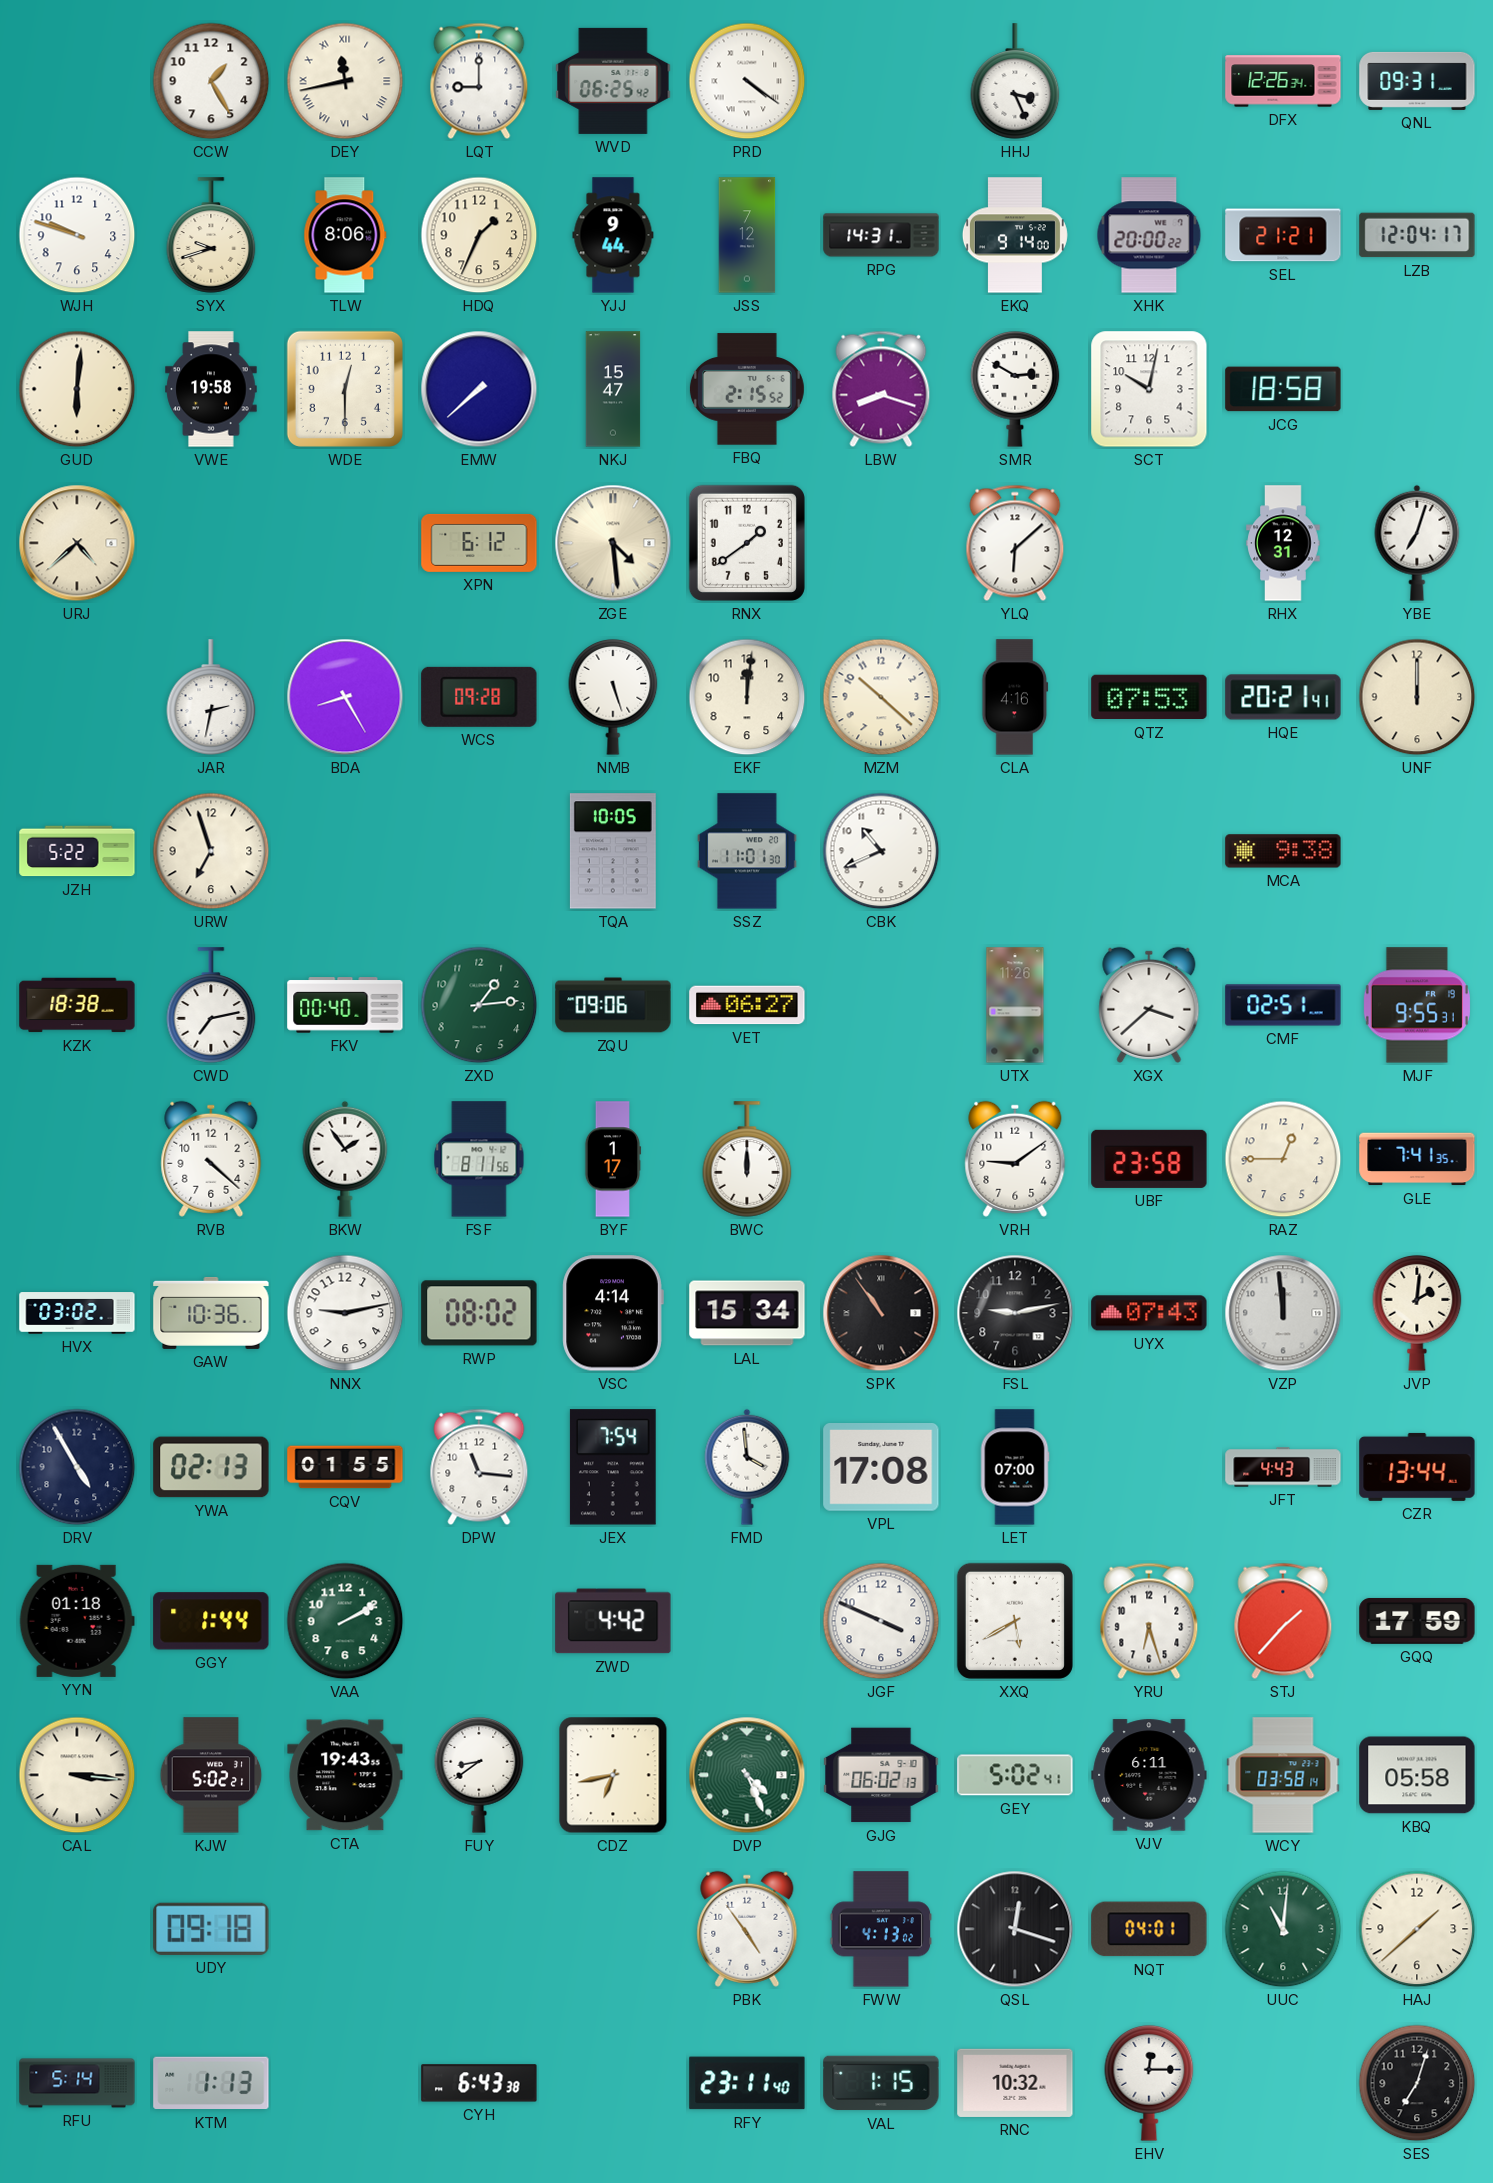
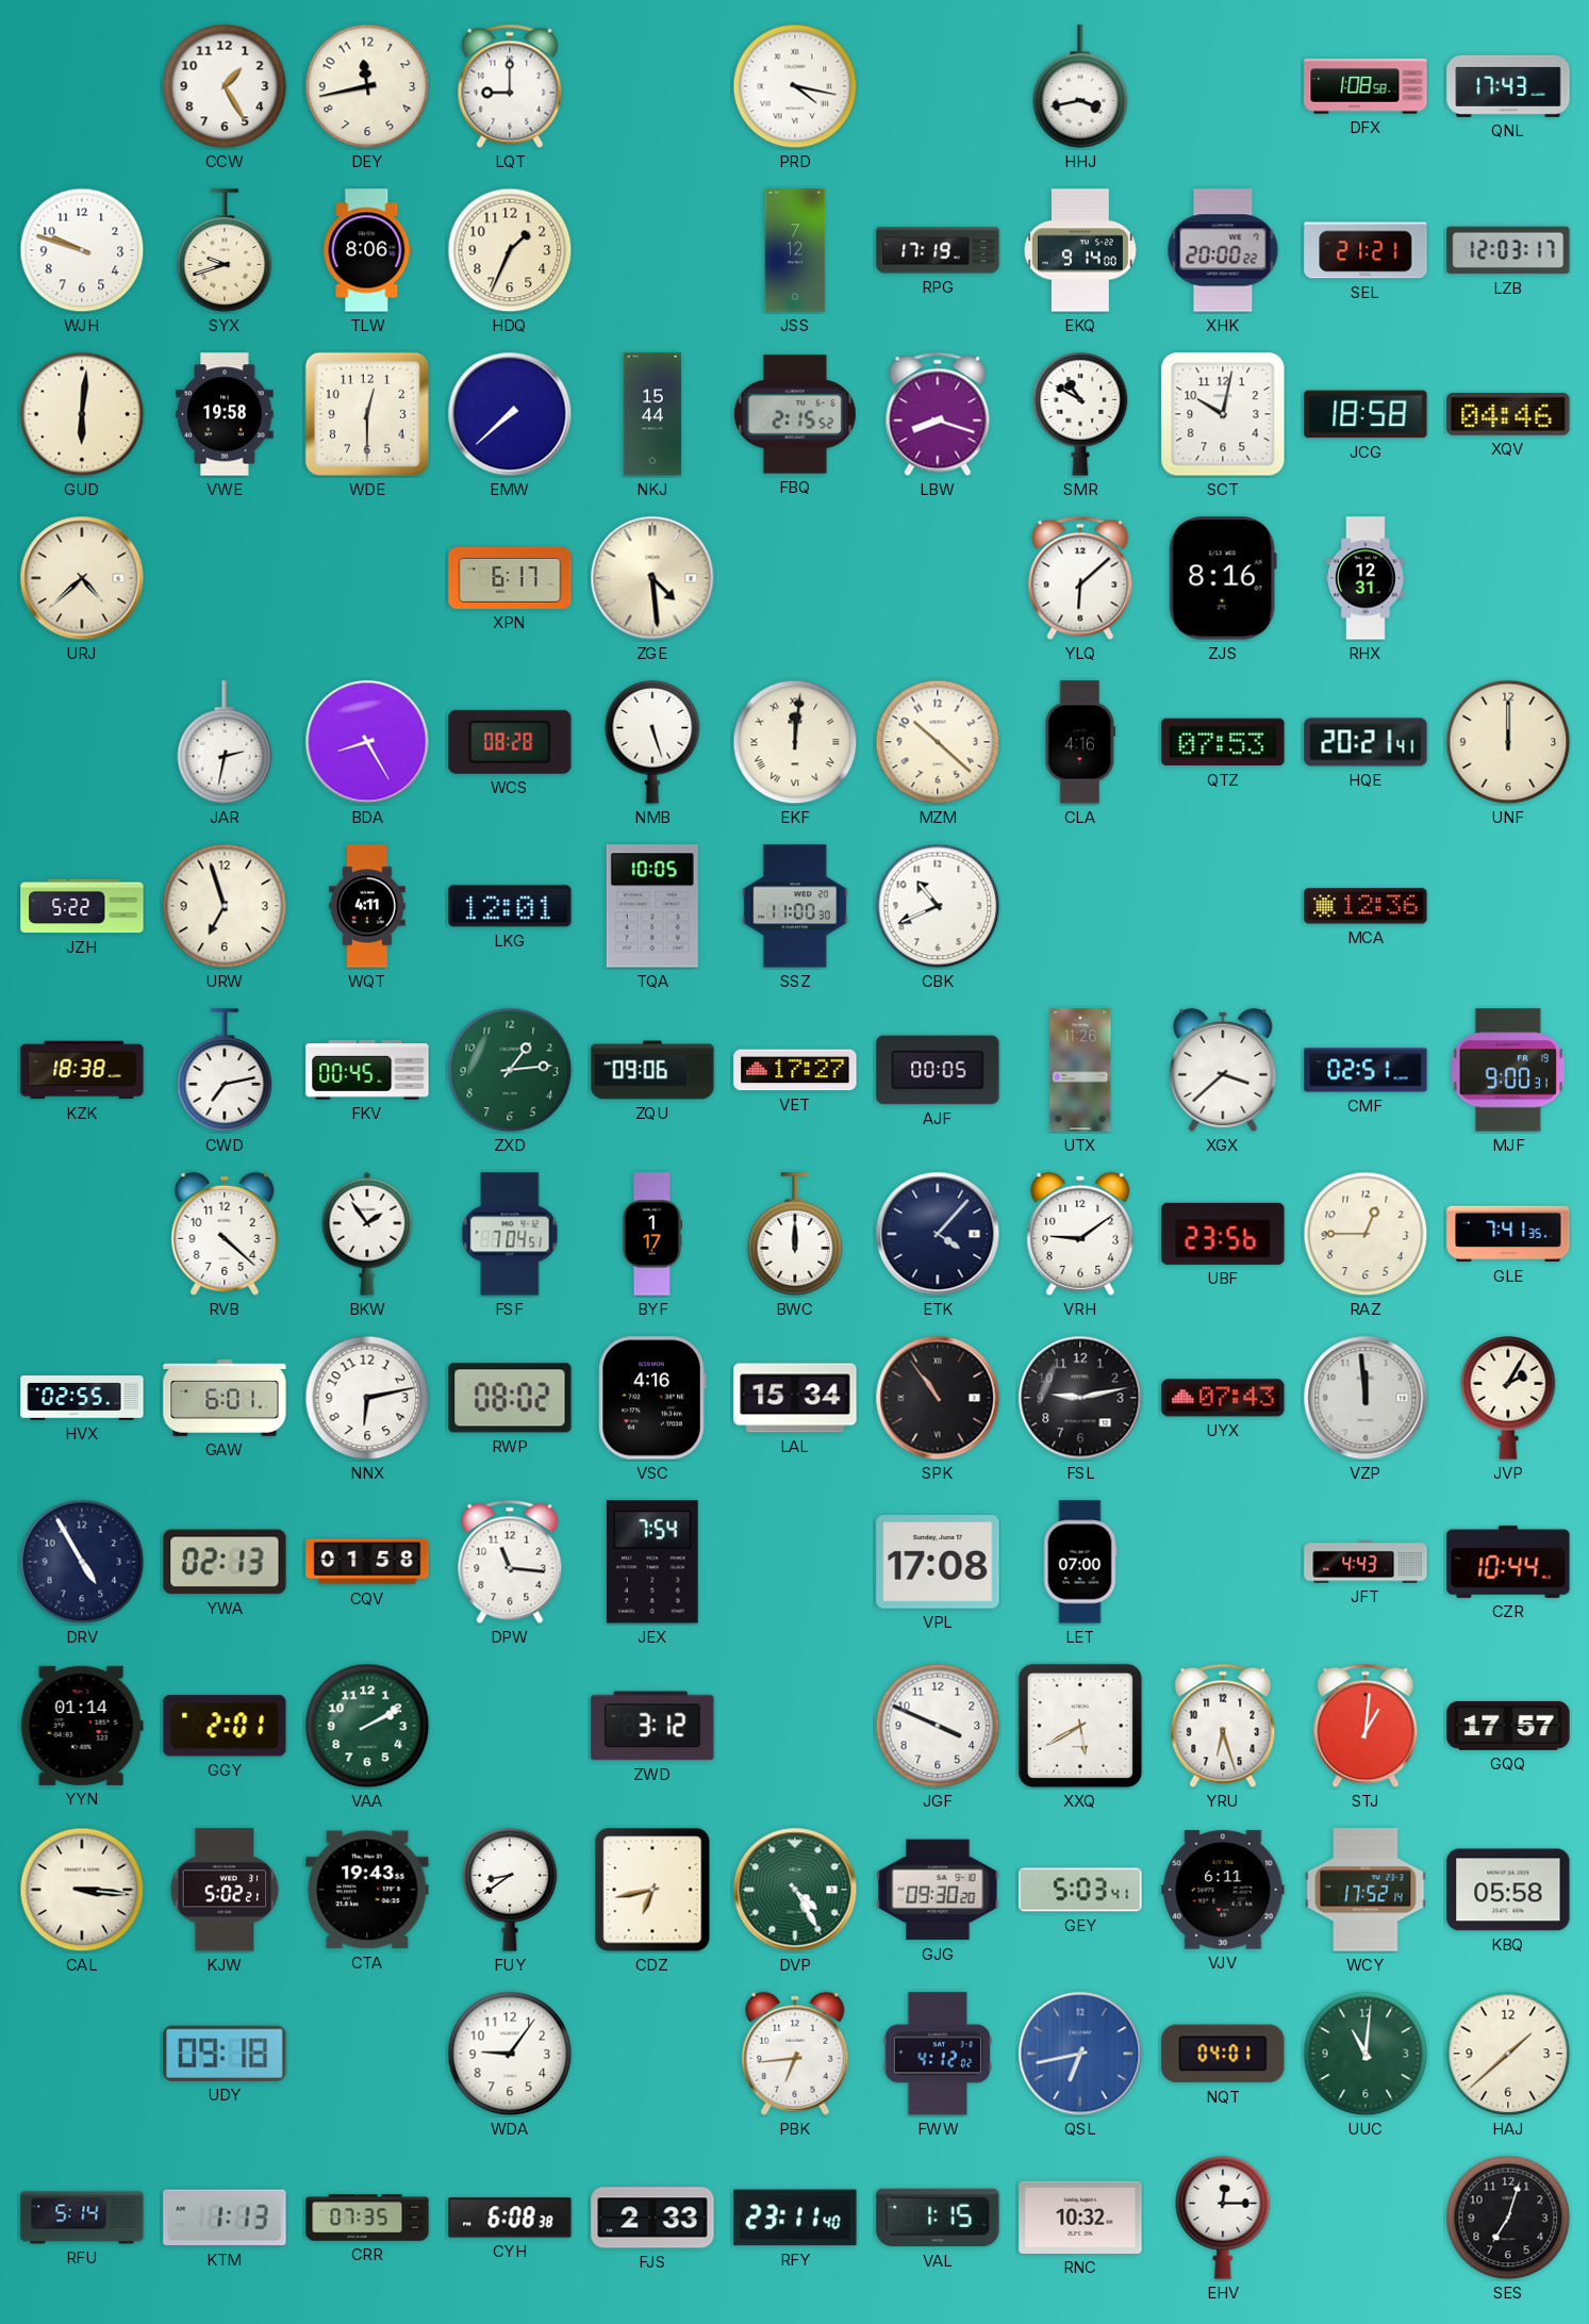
DEY numerals: Roman -> Arabic (367, 86)
WVD: 06:25 -> none (613, 81)
PRD: 4:21 -> 4:17 (795, 86)
HHJ: 3:26 -> 3:43 (1080, 86)
DFX: 12:26 -> 1:08 (1365, 86)
QNL: 09:31 -> 17:43 (1508, 86)
YJJ: 9:44 -> none (613, 235)
RPG: 14:31 -> 17:19 (938, 250)
LZB: 12:04 -> 12:03 (1508, 250)
NKJ: 15:47 -> 15:44 (652, 414)
SMR: 2:50 -> 10:50 (1080, 414)
XQV: none -> 04:46 (1508, 414)
XPN: 6:12 -> 6:17 (510, 578)
RNX: 1:39 -> none (747, 543)
ZJS: none -> 8:16 (1223, 578)
YBE: 7:03 -> none (1417, 543)
WCS: 09:28 -> 08:28 (510, 742)
EKF numerals: Arabic -> Roman (795, 742)
WQT: none -> 4:11 (368, 906)
LKG: none -> 12:01 (510, 906)
SSZ: 11:01 -> 11:00 (796, 906)
MCA: 9:38 -> 12:36 (1365, 906)
FKV: 00:40 -> 00:45 (367, 1070)
VET: 06:27 -> 17:27 (795, 1070)
AJF: none -> 00:05 (938, 1070)
MJF: 9:55 -> 9:00 (1508, 1070)
FSF: 8:11 -> 7:04 (510, 1234)
ETK: none -> 4:07 (938, 1234)
UBF: 23:58 -> 23:56 (1223, 1234)
HVX: 03:02 -> 02:55 (82, 1398)
GAW: 10:36 -> 6:01 (225, 1398)
NNX: 9:13 -> 6:13 (367, 1398)
VSC: 4:14 -> 4:16 (652, 1398)
JVP: 2:01 -> 2:05 (1508, 1398)
CQV: 01:55 -> 01:58 (367, 1562)
FMD: 3:59 -> none (747, 1467)
CZR: 13:44 -> 10:44 (1508, 1562)
YYN: 01:18 -> 01:14 (82, 1726)
GGY: 1:44 -> 2:01 (225, 1726)
ZWD: 4:42 -> 3:12 (652, 1726)
STJ: 1:37 -> 1:01 (1365, 1726)
GQQ: 17:59 -> 17:57 (1508, 1726)
DVP: 4:26 -> 4:25 (795, 1890)
GJG: 06:02 -> 09:30 (938, 1890)
GEY: 5:02 -> 5:03 (1080, 1890)
WCY: 03:58 -> 17:52 (1365, 1890)
WDA: none -> 9:06 (510, 2054)
PBK: 4:54 -> 6:44 (795, 2054)
FWW: 4:13 -> 4:12 (938, 2054)
QSL: 12:18 -> 6:43 (1080, 2054)
QSL dial: black -> blue (1080, 2054)
CRR: none -> 07:35 (367, 2218)
CYH: 6:43 -> 6:08 (510, 2218)
FJS: none -> 2:33 (652, 2218)
